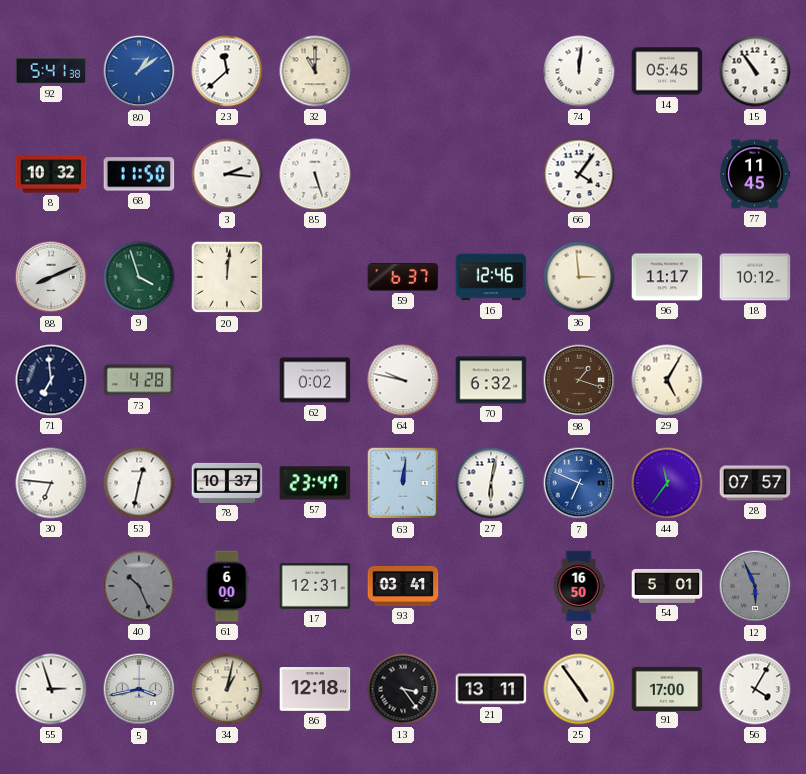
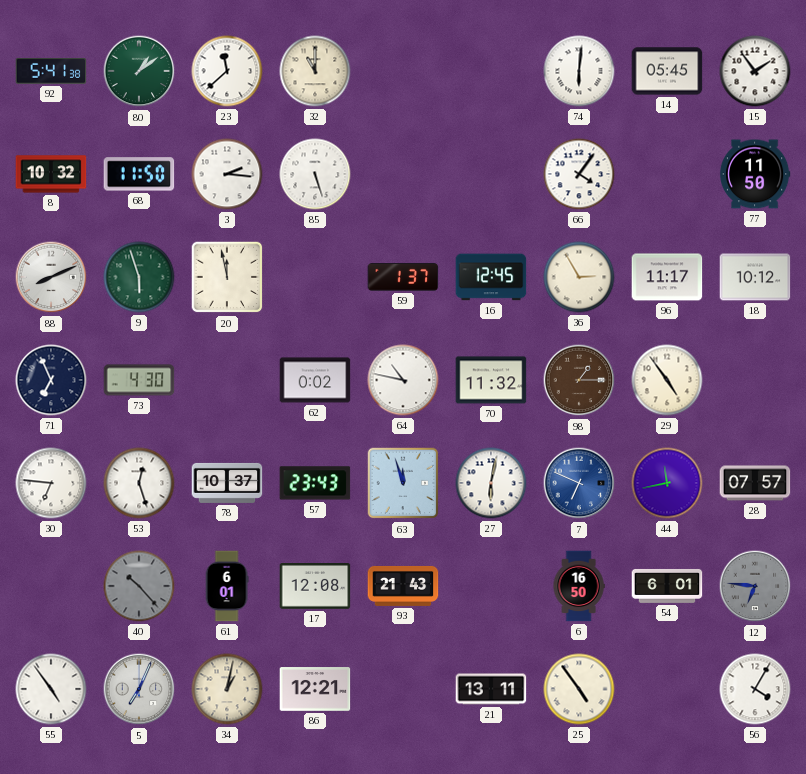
80 dial: blue -> green (139, 71)
74: 12:01 -> 6:01 (579, 71)
15: 10:54 -> 1:54 (755, 71)
77: 11:45 -> 11:50 (755, 174)
9: 3:57 -> 5:57 (139, 277)
20: 12:01 -> 11:58 (227, 277)
59: 6:37 -> 1:37 (403, 277)
16: 12:46 -> 12:45 (491, 277)
36: 2:59 -> 2:55 (579, 277)
71: 6:59 -> 6:56 (51, 380)
73: 4:28 -> 4:30 (139, 380)
64: 9:47 -> 10:47 (403, 380)
70: 6:32 -> 11:32 (491, 380)
98: 1:18 -> 1:15 (579, 380)
29: 5:05 -> 4:54 (667, 380)
53: 12:32 -> 12:27 (139, 483)
57: 23:47 -> 23:43 (315, 483)
63: 12:01 -> 11:57 (403, 483)
44: 11:36 -> 11:43 (667, 483)
40: 10:26 -> 10:23 (139, 586)
61: 6:00 -> 6:01 (227, 586)
17: 12:31 -> 12:08 (315, 587)
93: 03:41 -> 21:43 (403, 586)
54: 5:01 -> 6:01 (667, 586)
12: 5:56 -> 6:46 (755, 586)
55: 2:57 -> 4:54 (51, 689)
5: 3:43 -> 7:04 (139, 689)
86: 12:18 -> 12:21 (315, 689)
13: 3:24 -> none (403, 689)
91: 17:00 -> none (667, 688)
